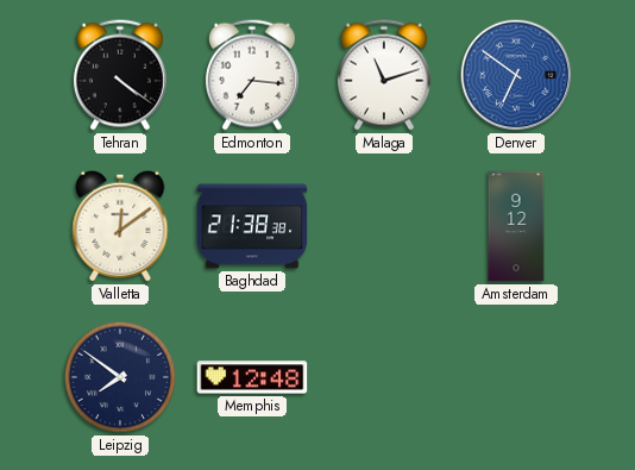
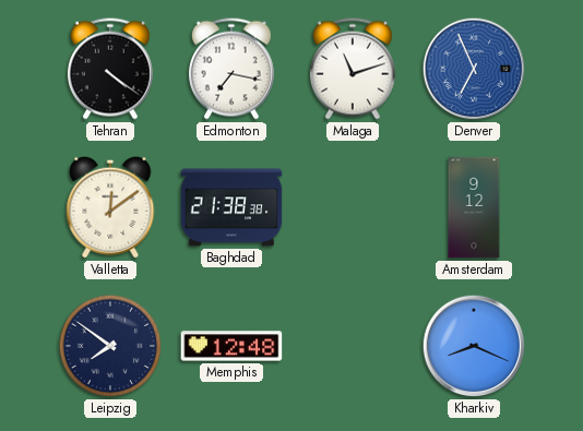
Edmonton: 7:16 -> 7:17 (231, 69)
Denver: 6:51 -> 6:56 (474, 69)
Kharkiv: none -> 8:19 (474, 346)
